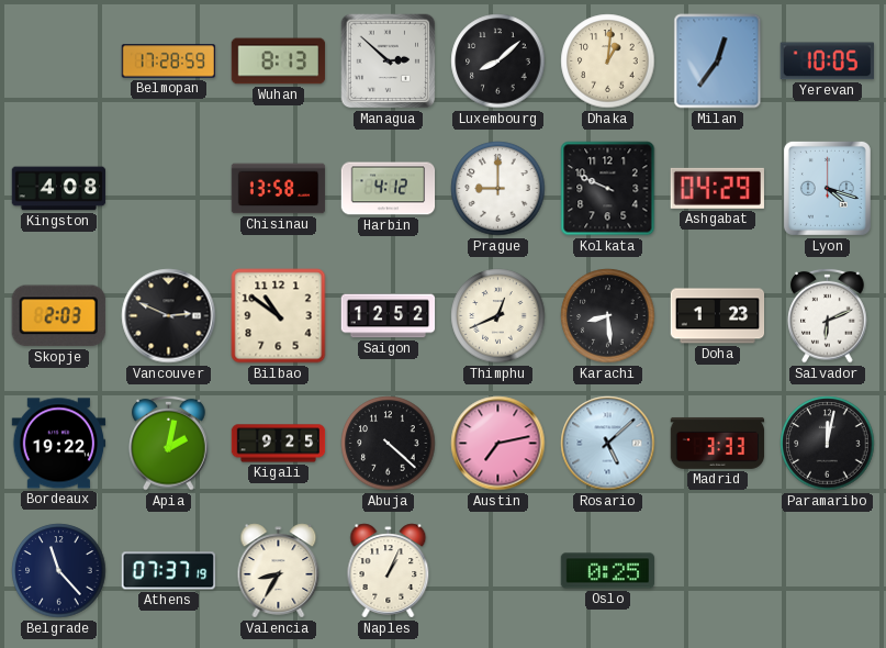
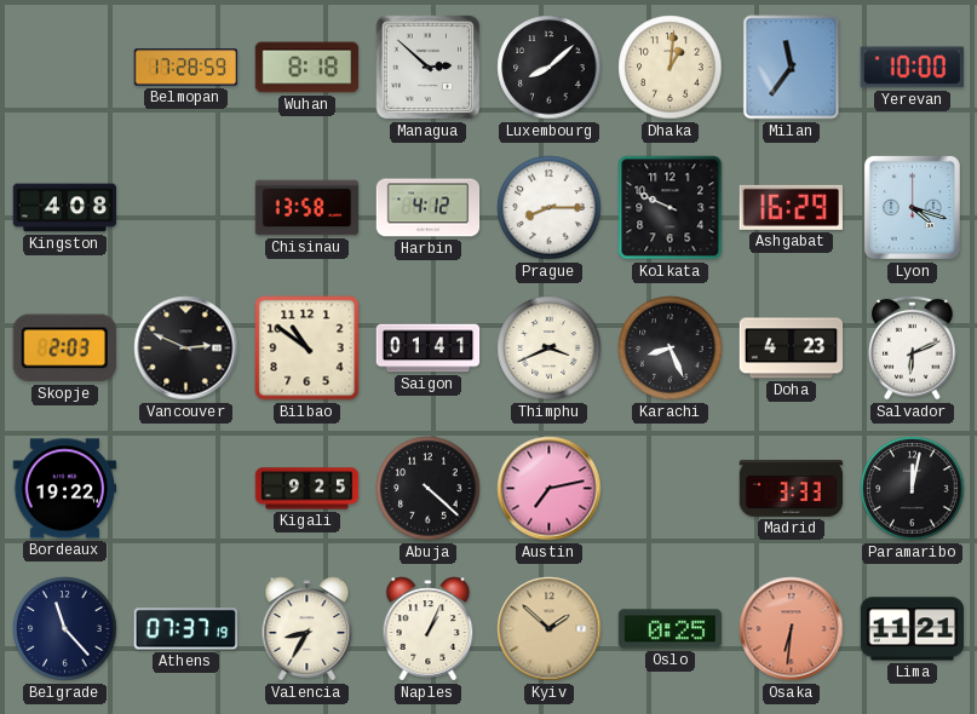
Wuhan: 8:13 -> 8:18 (308, 68)
Milan: 12:36 -> 11:36 (792, 68)
Yerevan: 10:05 -> 10:00 (912, 68)
Prague: 9:00 -> 8:15 (550, 208)
Ashgabat: 04:29 -> 16:29 (791, 207)
Saigon: 12:52 -> 01:41 (429, 349)
Thimphu: 12:41 -> 3:41 (550, 349)
Karachi: 8:29 -> 8:26 (671, 349)
Doha: 1:23 -> 4:23 (792, 349)
Apia: 2:02 -> none (169, 443)
Rosario: 5:08 -> none (608, 444)
Kyiv: none -> 1:52 (550, 629)
Osaka: none -> 6:31 (792, 629)
Lima: none -> 11:21 (913, 629)
